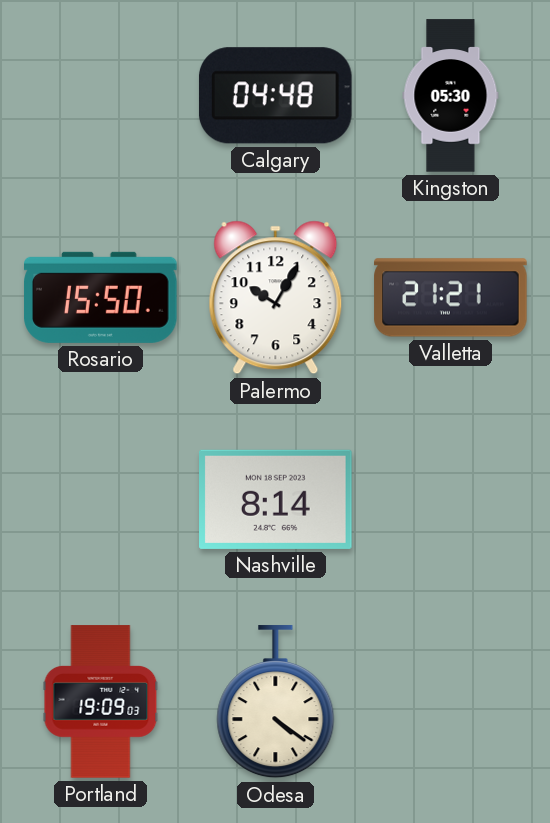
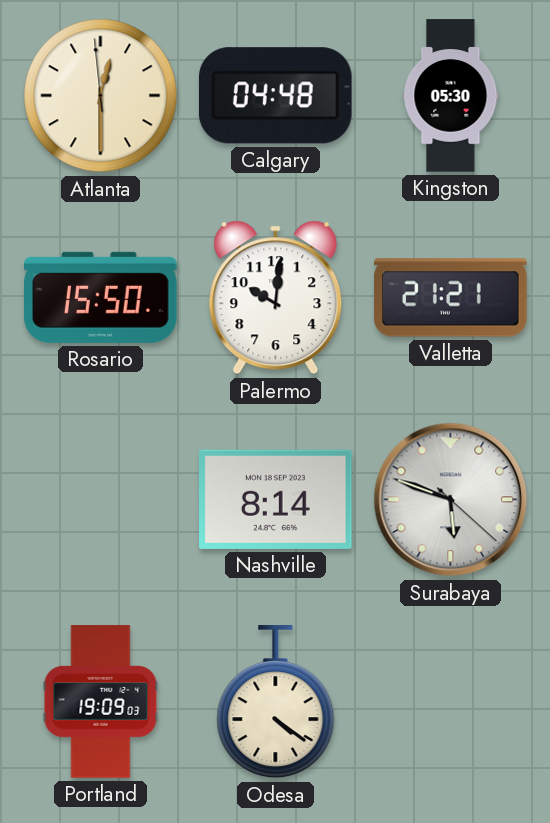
Atlanta: none -> 12:29 (101, 96)
Palermo: 10:05 -> 10:01 (276, 298)
Surabaya: none -> 5:48 (451, 500)
